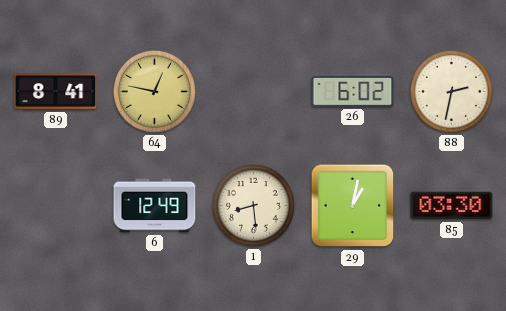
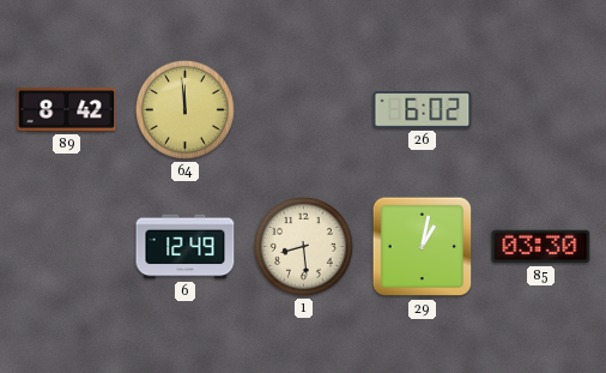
89: 8:41 -> 8:42 (67, 110)
64: 12:47 -> 11:59 (184, 109)
88: 2:32 -> none (451, 91)
